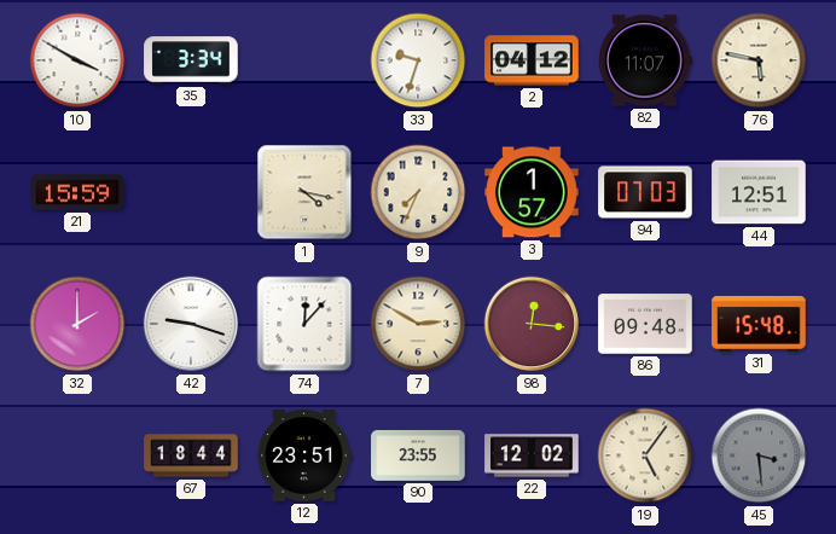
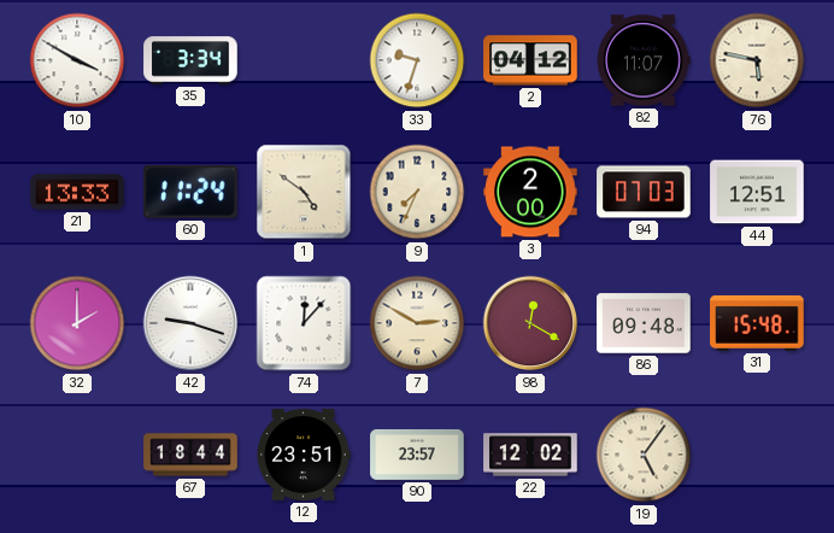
21: 15:59 -> 13:33 (77, 192)
60: none -> 11:24 (190, 192)
1: 4:17 -> 4:51 (304, 192)
3: 1:57 -> 2:00 (530, 192)
98: 12:16 -> 12:20 (530, 323)
90: 23:55 -> 23:57 (417, 455)
45: 3:29 -> none (759, 455)
